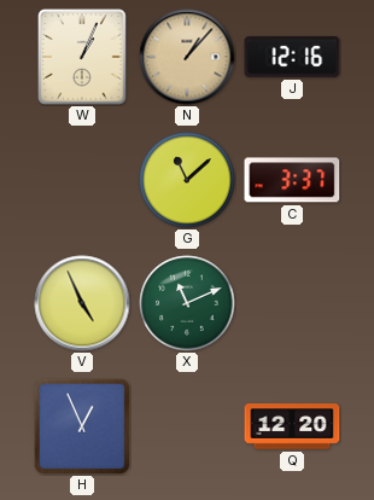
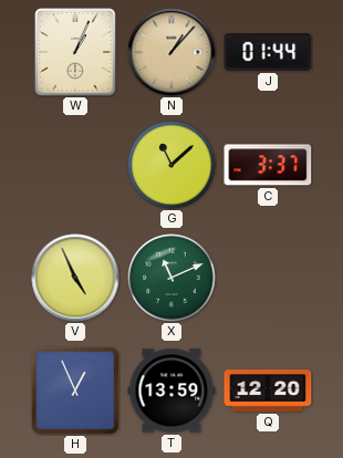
J: 12:16 -> 01:44 (268, 52)
T: none -> 13:59 (171, 391)
